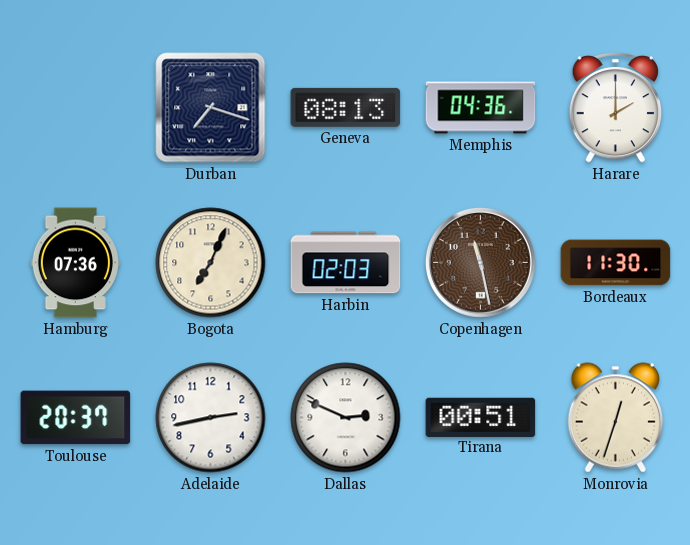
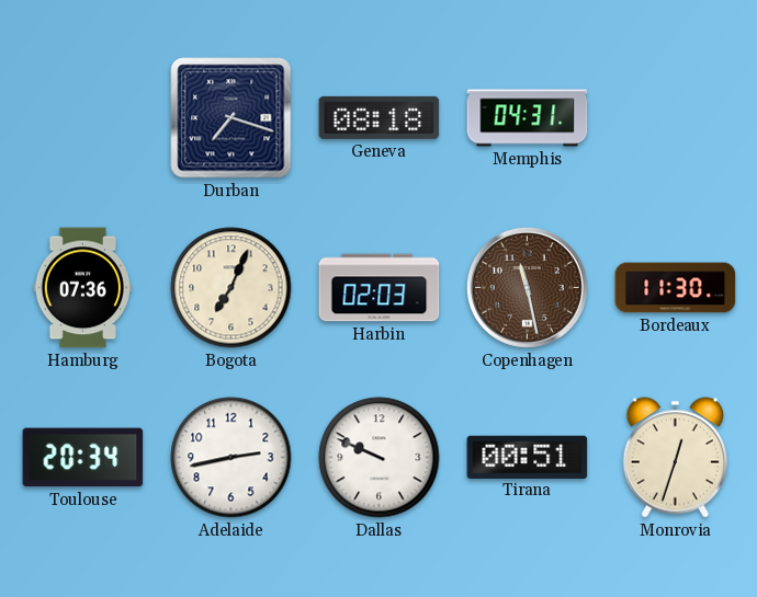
Geneva: 08:13 -> 08:18 (380, 117)
Memphis: 04:36 -> 04:31 (528, 118)
Harare: 2:00 -> none (616, 107)
Toulouse: 20:37 -> 20:34 (83, 458)
Dallas: 2:49 -> 9:49 (380, 458)
